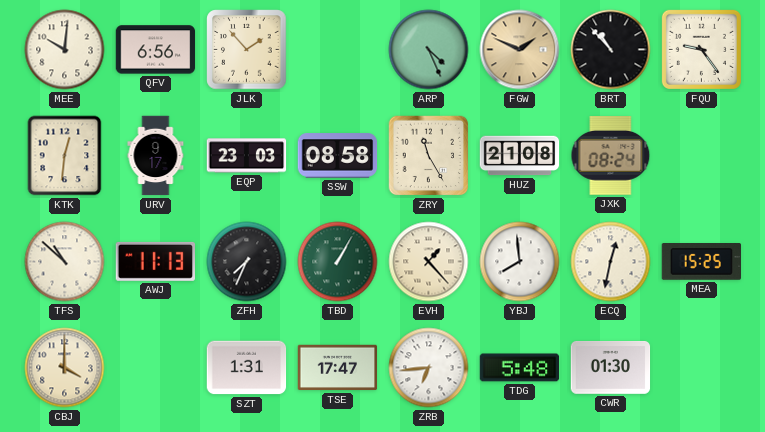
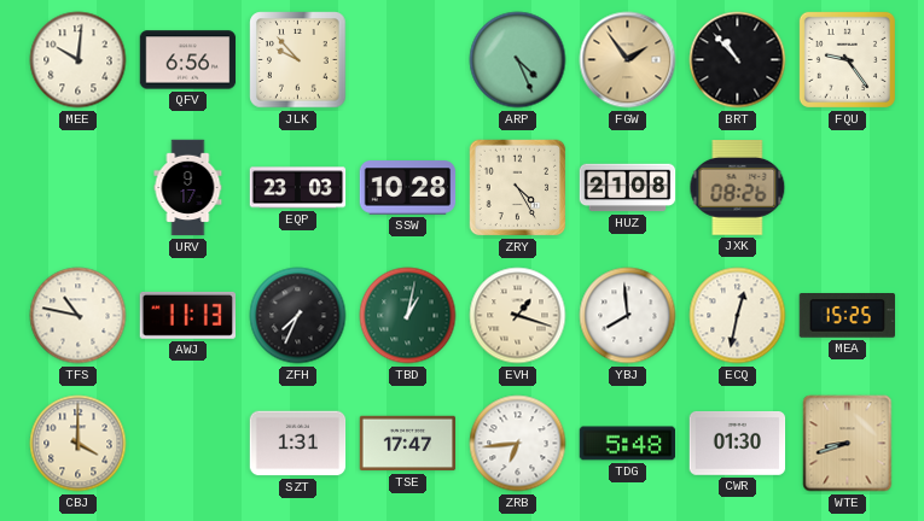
JLK: 1:53 -> 9:53 (298, 60)
FGW: 1:49 -> 1:54 (628, 60)
KTK: 12:31 -> none (65, 156)
SSW: 08:58 -> 10:28 (408, 188)
ZRY: 11:25 -> 4:25 (518, 188)
JXK: 08:24 -> 08:26 (738, 188)
TFS: 10:52 -> 10:47 (79, 316)
TBD: 1:05 -> 1:02 (408, 316)
EVH: 1:23 -> 1:18 (518, 316)
WTE: none -> 8:42 (848, 444)
